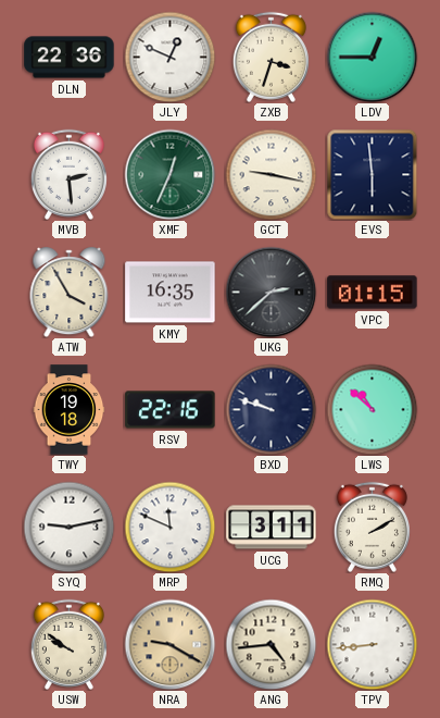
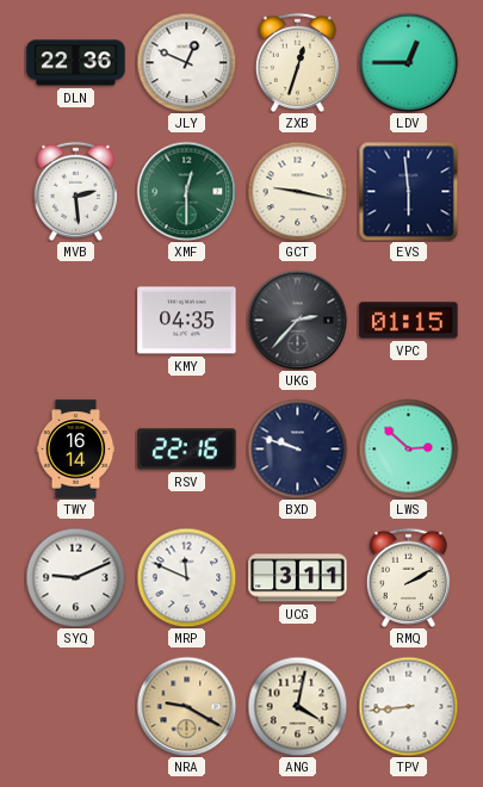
ZXB: 3:33 -> 12:33 (297, 62)
XMF: 12:34 -> 12:30 (186, 191)
ATW: 3:55 -> none (70, 293)
KMY: 16:35 -> 04:35 (187, 321)
UKG: 2:38 -> 2:37 (297, 320)
TWY: 19:18 -> 16:14 (76, 450)
LWS: 10:52 -> 2:52 (408, 448)
SYQ: 9:13 -> 9:11 (75, 577)
USW: 9:51 -> none (68, 644)
ANG: 4:44 -> 4:02 (297, 706)
